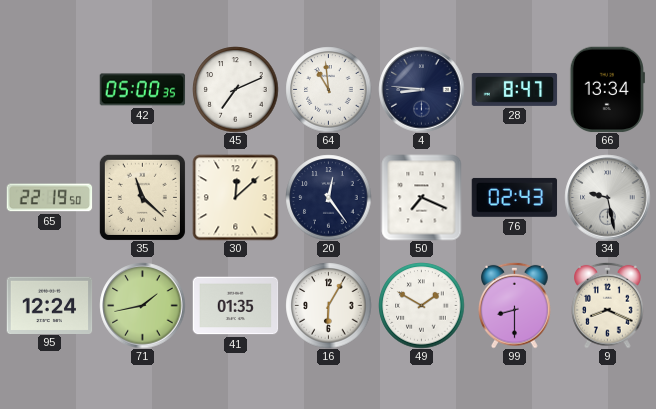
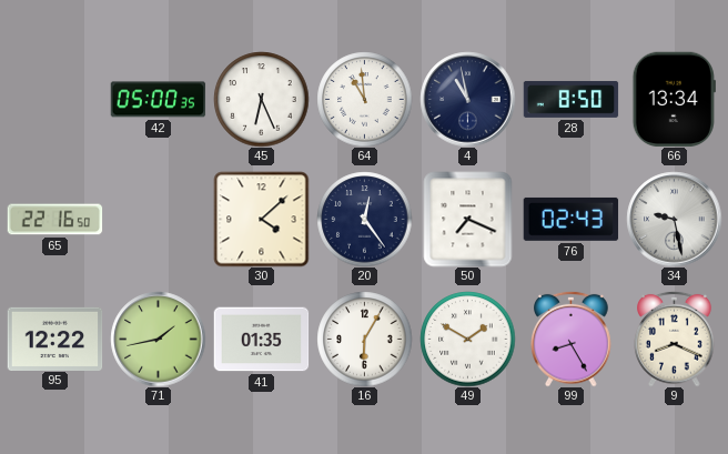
45: 7:11 -> 6:26 (261, 99)
4: 8:46 -> 10:58 (467, 99)
28: 8:47 -> 8:50 (570, 99)
65: 22:19 -> 22:16 (54, 220)
35: 11:22 -> none (142, 197)
30: 12:08 -> 4:08 (261, 219)
95: 12:24 -> 12:22 (54, 339)
99: 8:30 -> 8:25 (572, 339)
